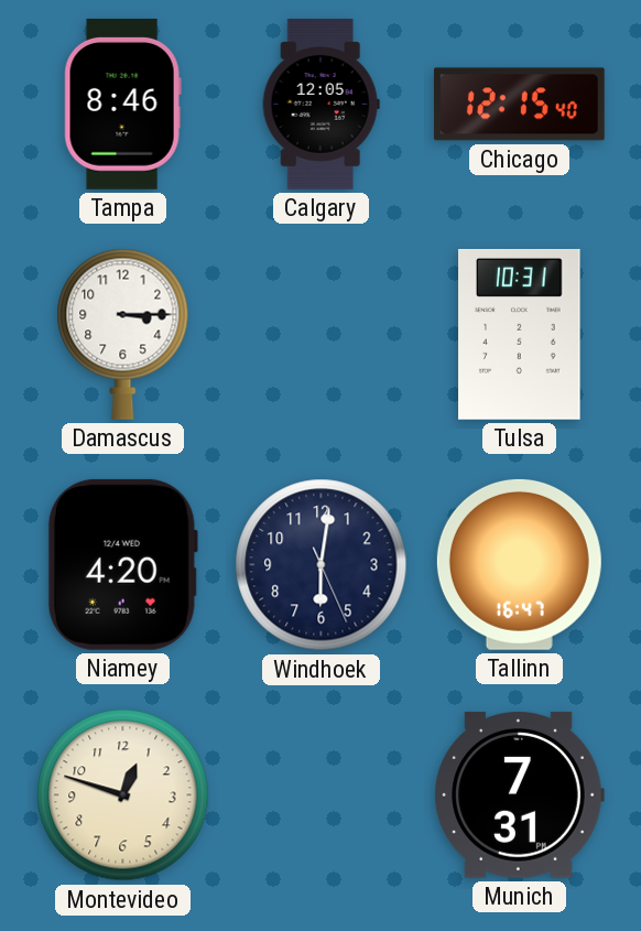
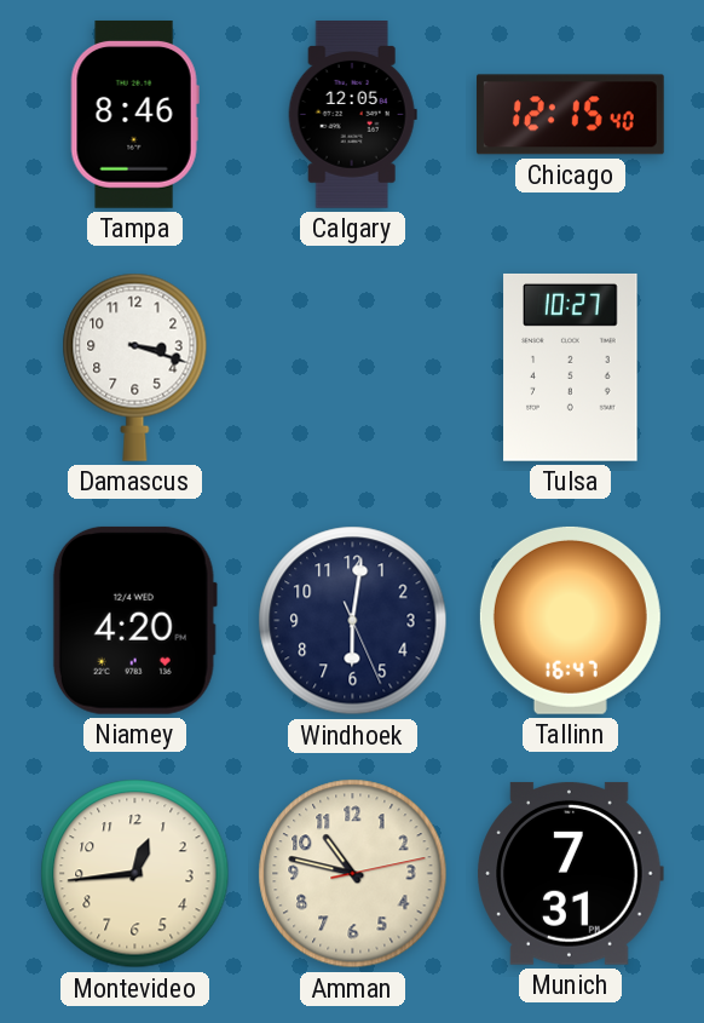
Damascus: 3:15 -> 3:18 (135, 367)
Tulsa: 10:31 -> 10:27 (571, 367)
Montevideo: 12:48 -> 12:44 (135, 874)
Amman: none -> 10:47 (353, 874)
